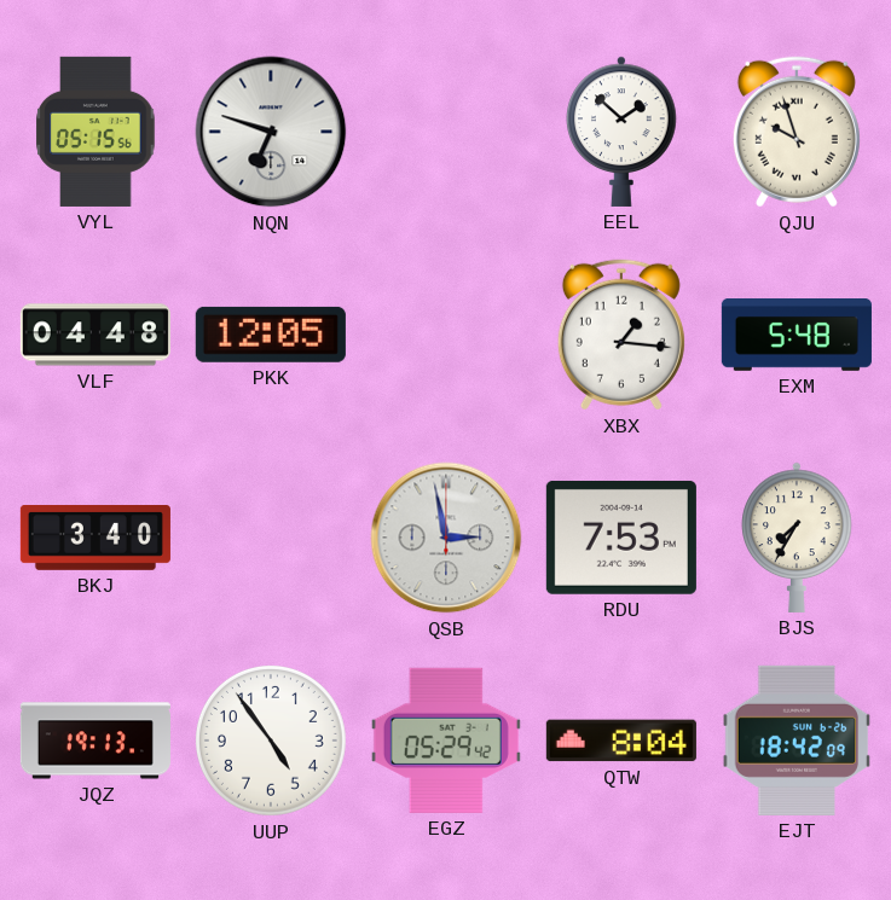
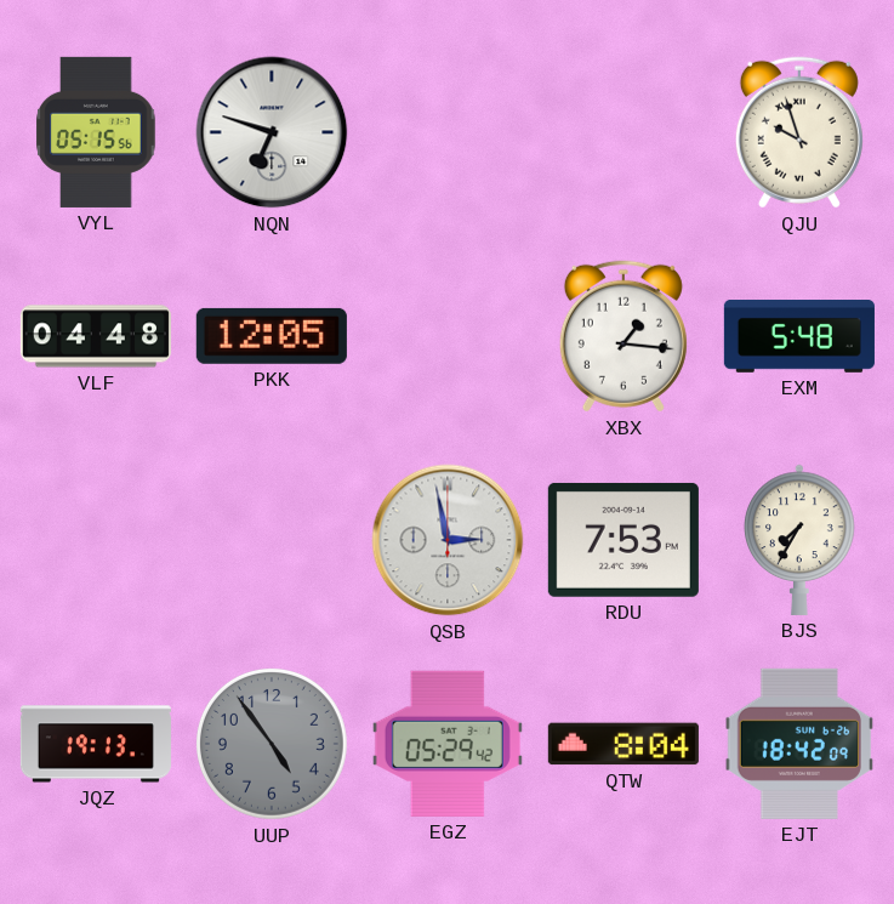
EEL: 1:52 -> none (621, 132)
BKJ: 3:40 -> none (96, 539)
UUP dial: white -> grey (272, 744)
